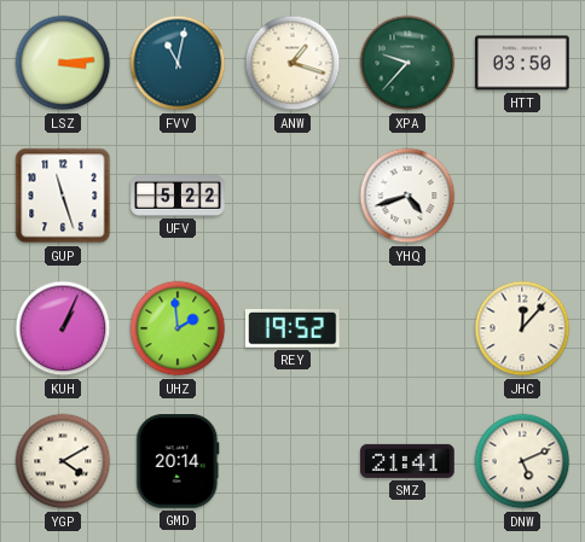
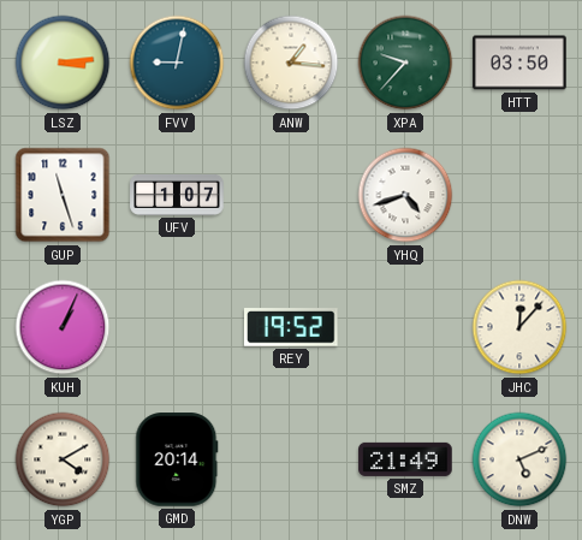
FVV: 11:02 -> 9:02 (177, 63)
ANW: 1:18 -> 1:16 (291, 63)
UFV: 5:22 -> 1:07 (177, 195)
UHZ: 1:59 -> none (178, 328)
SMZ: 21:41 -> 21:49 (405, 459)
